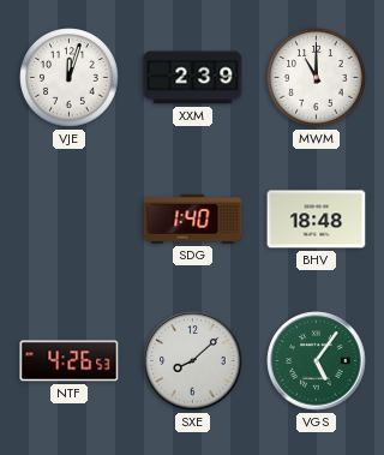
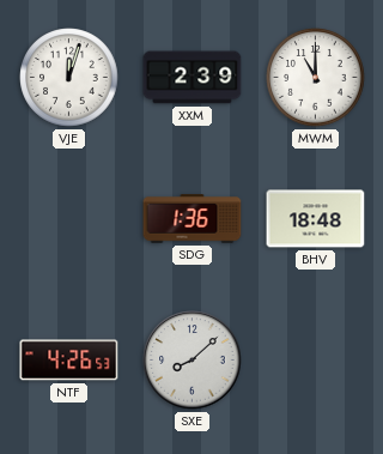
SDG: 1:40 -> 1:36 (193, 219)
VGS: 5:06 -> none (317, 361)
